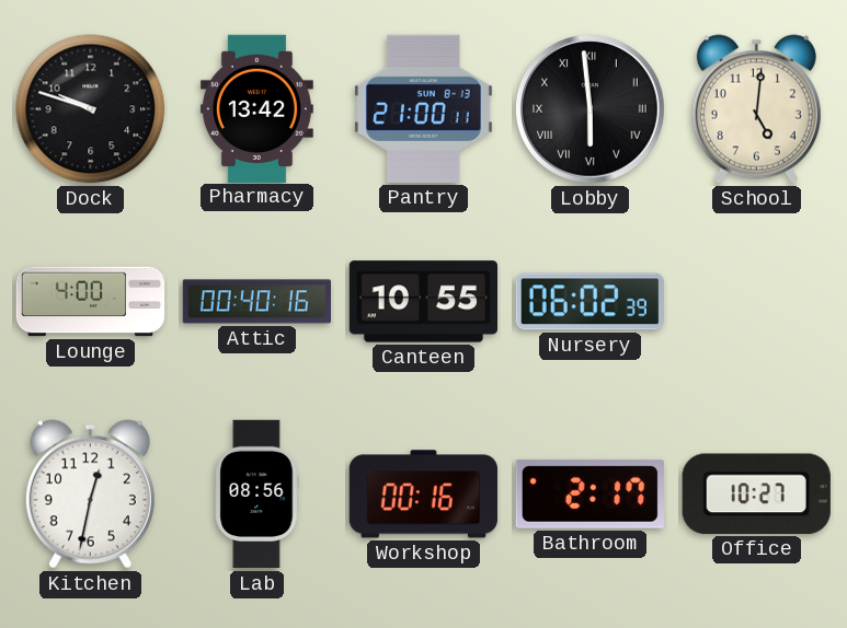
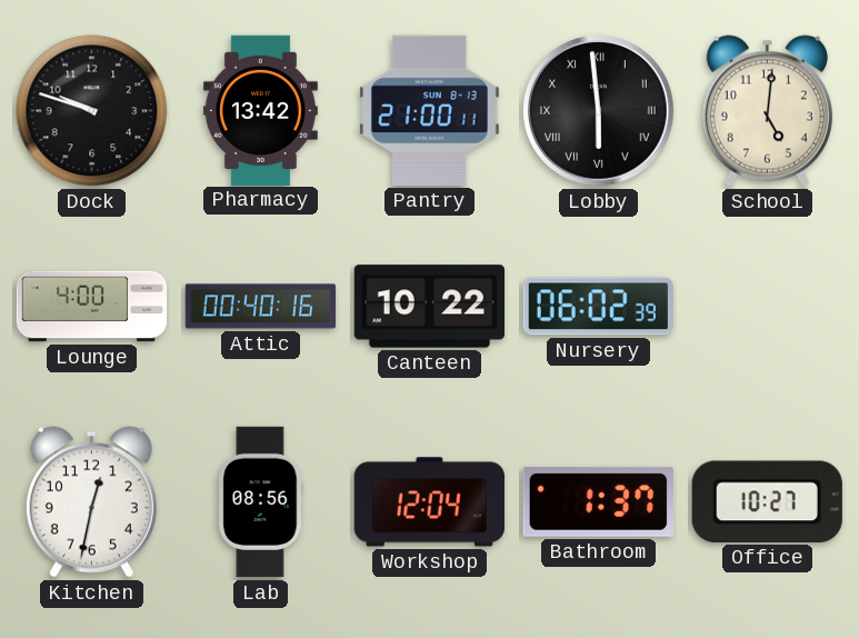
Canteen: 10:55 -> 10:22 (429, 307)
Workshop: 00:16 -> 12:04 (429, 502)
Bathroom: 2:17 -> 1:37 (598, 501)
